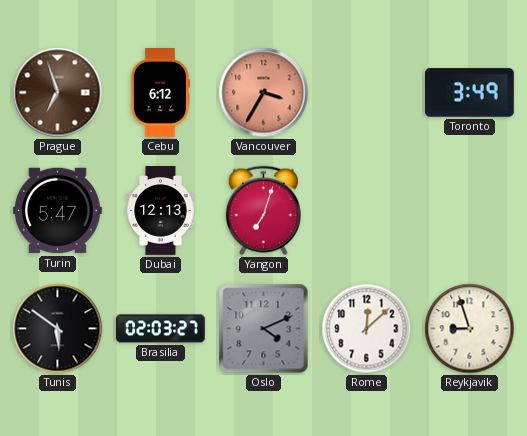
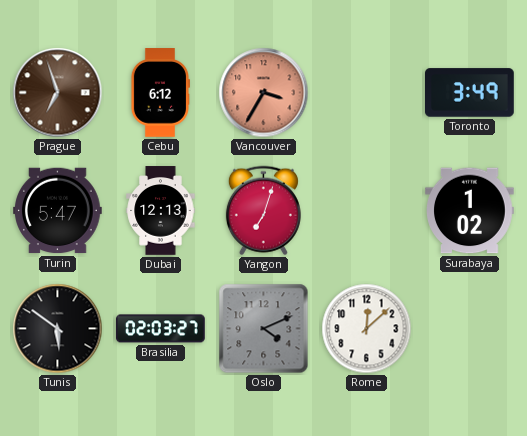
Surabaya: none -> 1:02 (470, 211)
Reykjavik: 8:57 -> none (470, 329)
